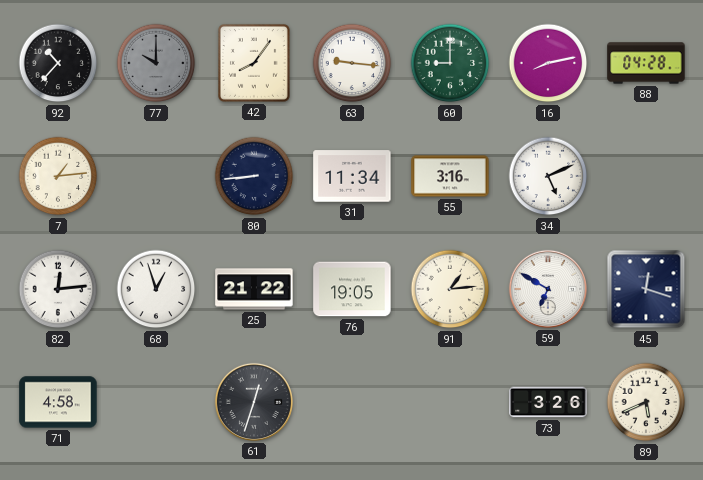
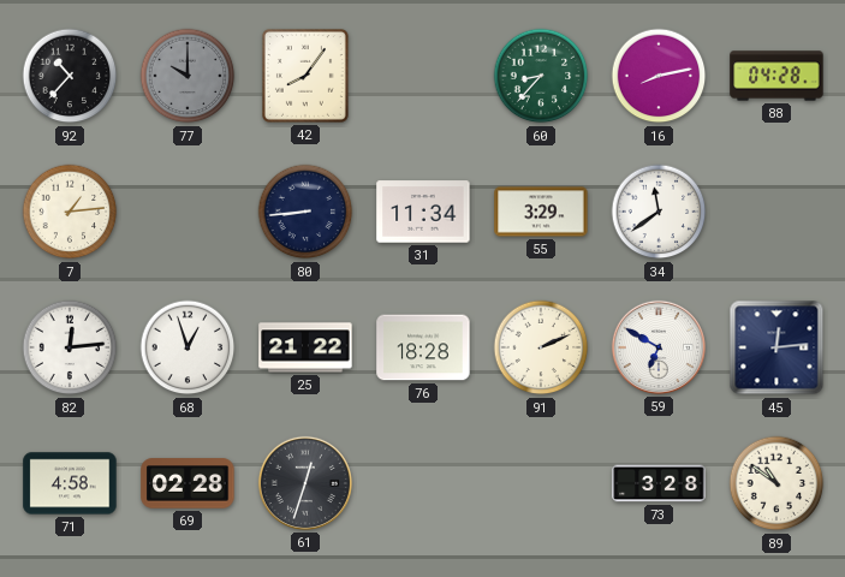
63: 9:16 -> none (352, 63)
60: 9:00 -> 8:37 (541, 76)
55: 3:16 -> 3:29 (541, 212)
34: 5:11 -> 11:39 (659, 212)
76: 19:05 -> 18:28 (423, 347)
91: 1:14 -> 2:11 (541, 347)
45: 12:18 -> 12:14 (776, 347)
69: none -> 02:28 (188, 483)
73: 3:26 -> 3:28 (659, 483)
89: 5:41 -> 10:51 (776, 483)
